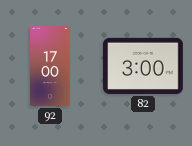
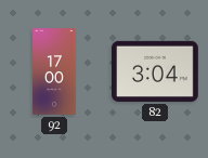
82: 3:00 -> 3:04 (156, 71)
